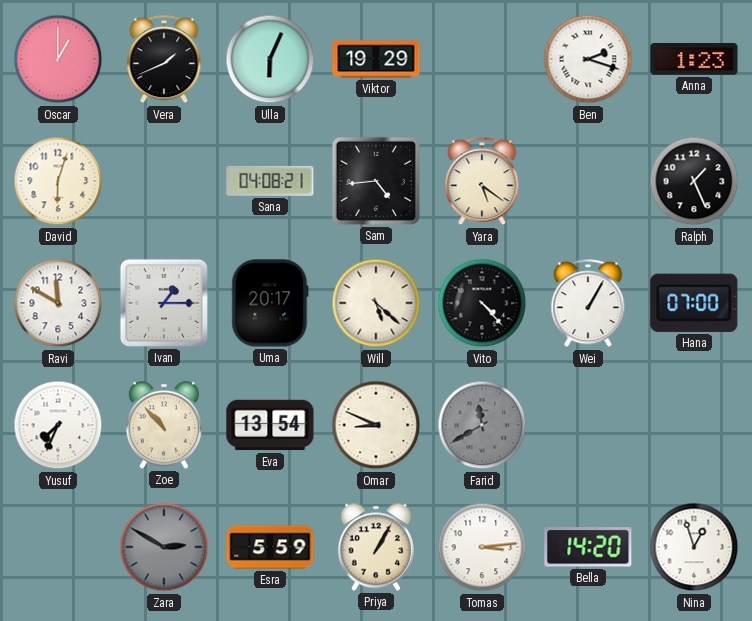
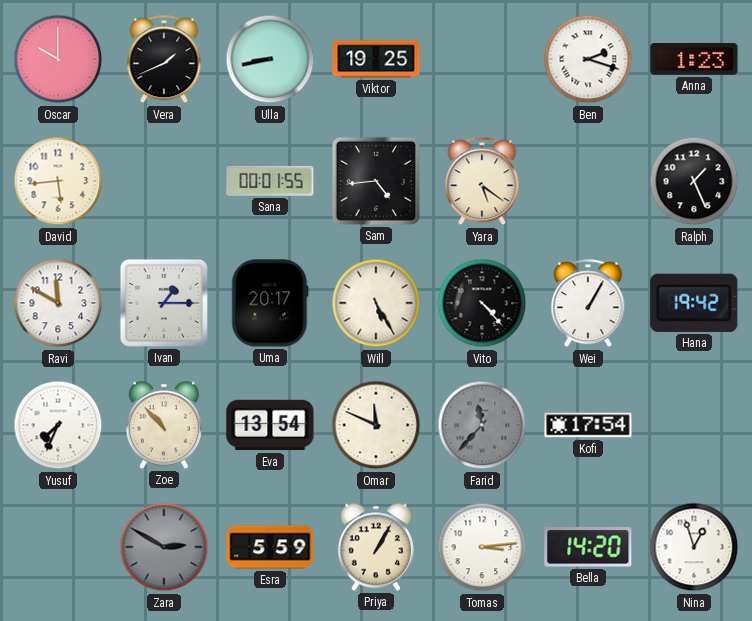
Oscar: 1:00 -> 10:00 (58, 59)
Ulla: 6:04 -> 8:43 (270, 59)
Viktor: 19:29 -> 19:25 (376, 59)
David: 6:03 -> 5:44 (58, 181)
Sana: 04:08 -> 00:01 (270, 181)
Will: 5:22 -> 5:25 (376, 303)
Hana: 07:00 -> 19:42 (694, 303)
Omar: 8:49 -> 11:49 (376, 425)
Farid: 11:40 -> 11:37 (482, 425)
Kofi: none -> 17:54 (588, 425)
